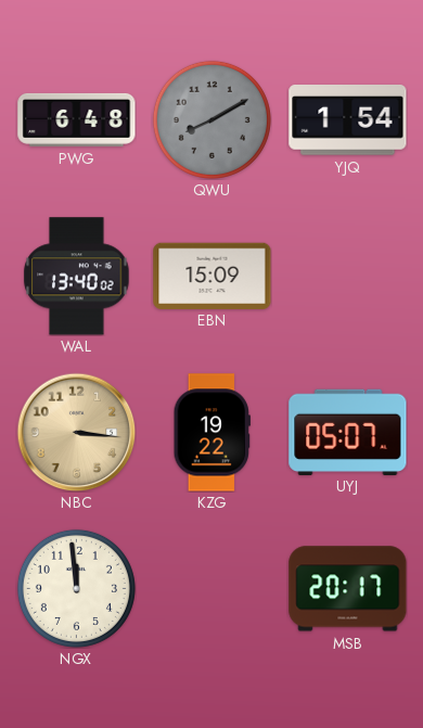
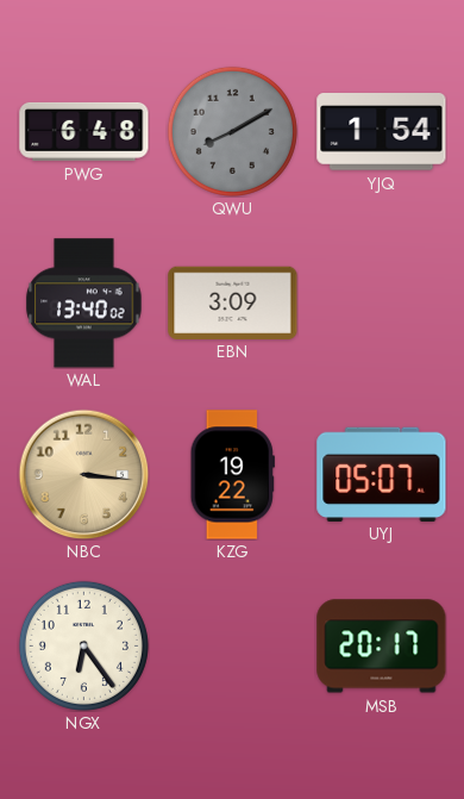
EBN: 15:09 -> 3:09 (233, 302)
NGX: 11:59 -> 6:24 (83, 645)
